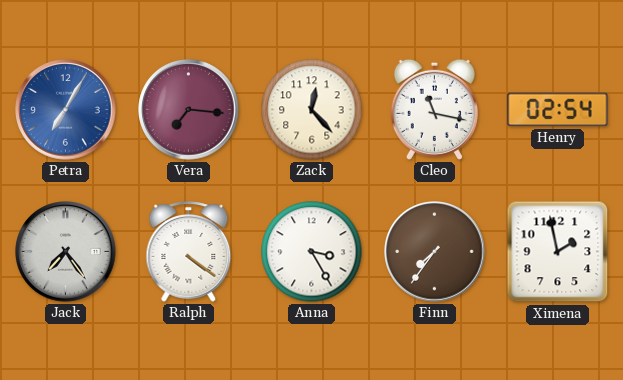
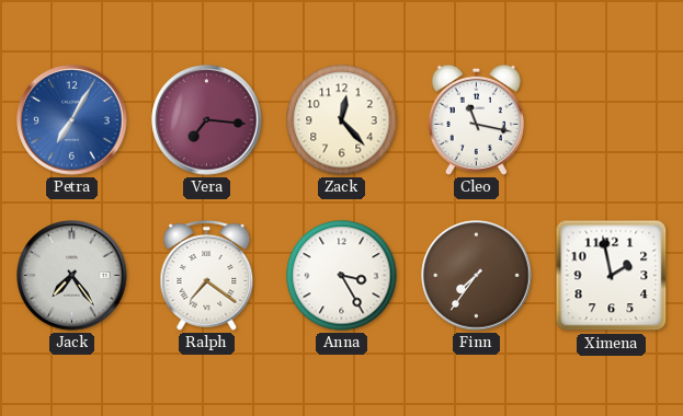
Henry: 02:54 -> none (558, 110)
Ralph: 4:21 -> 7:21 (207, 276)
